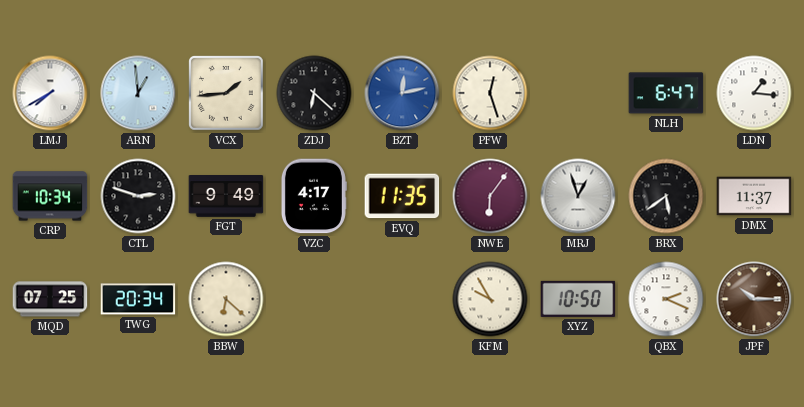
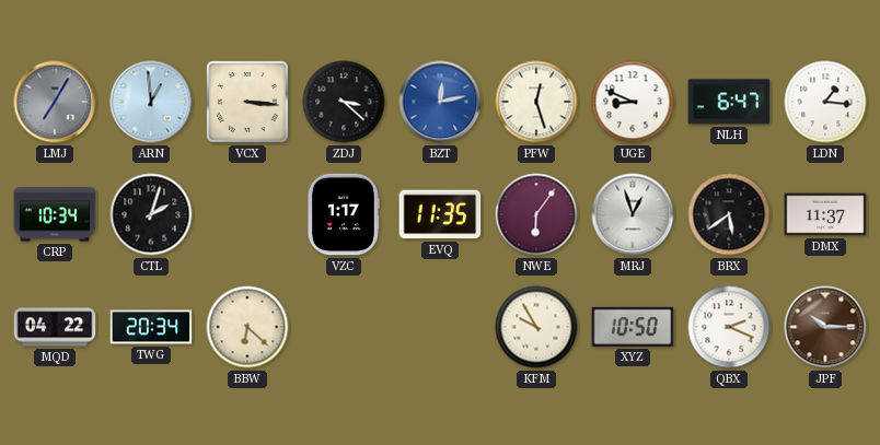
LMJ: 7:40 -> 7:05 (55, 102)
LMJ dial: white -> grey (55, 102)
VCX: 1:44 -> 3:16 (248, 103)
ZDJ: 6:22 -> 3:22 (344, 102)
UGE: none -> 8:49 (633, 102)
CTL: 2:48 -> 2:03 (151, 214)
FGT: 9:49 -> none (226, 197)
VZC: 4:17 -> 1:17 (343, 214)
MQD: 07:25 -> 04:22 (55, 327)
